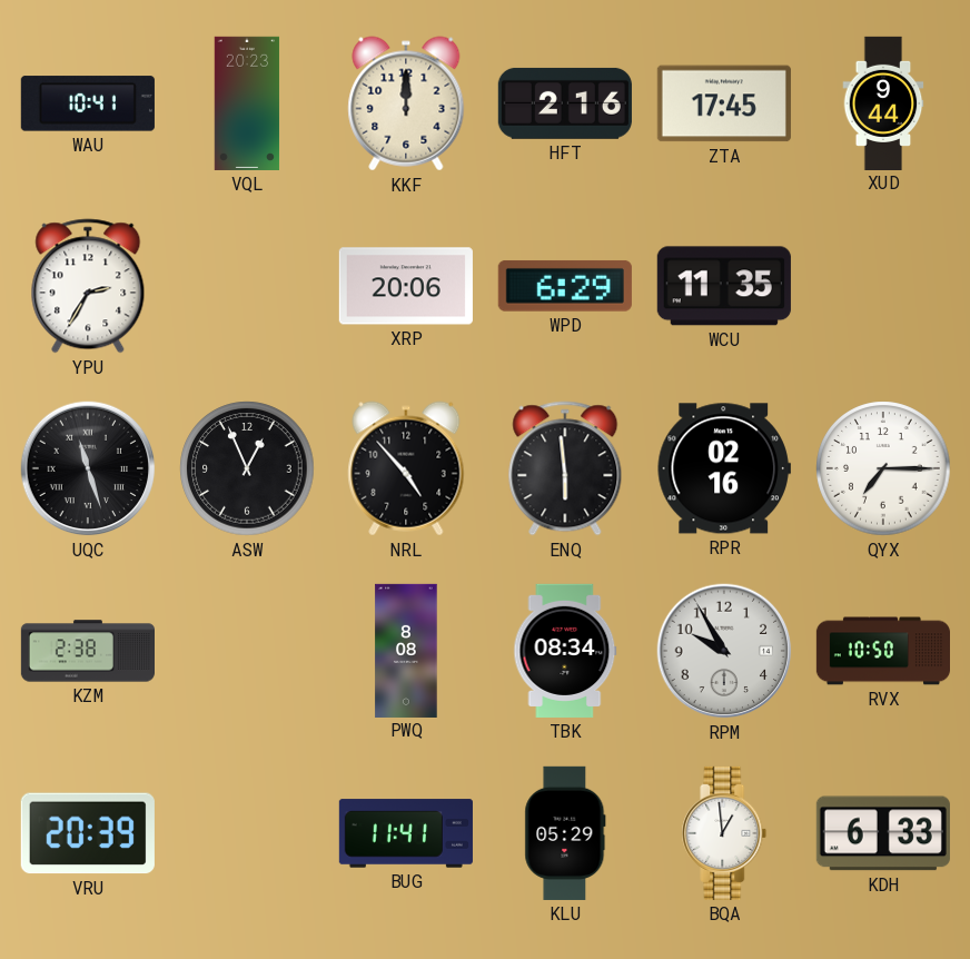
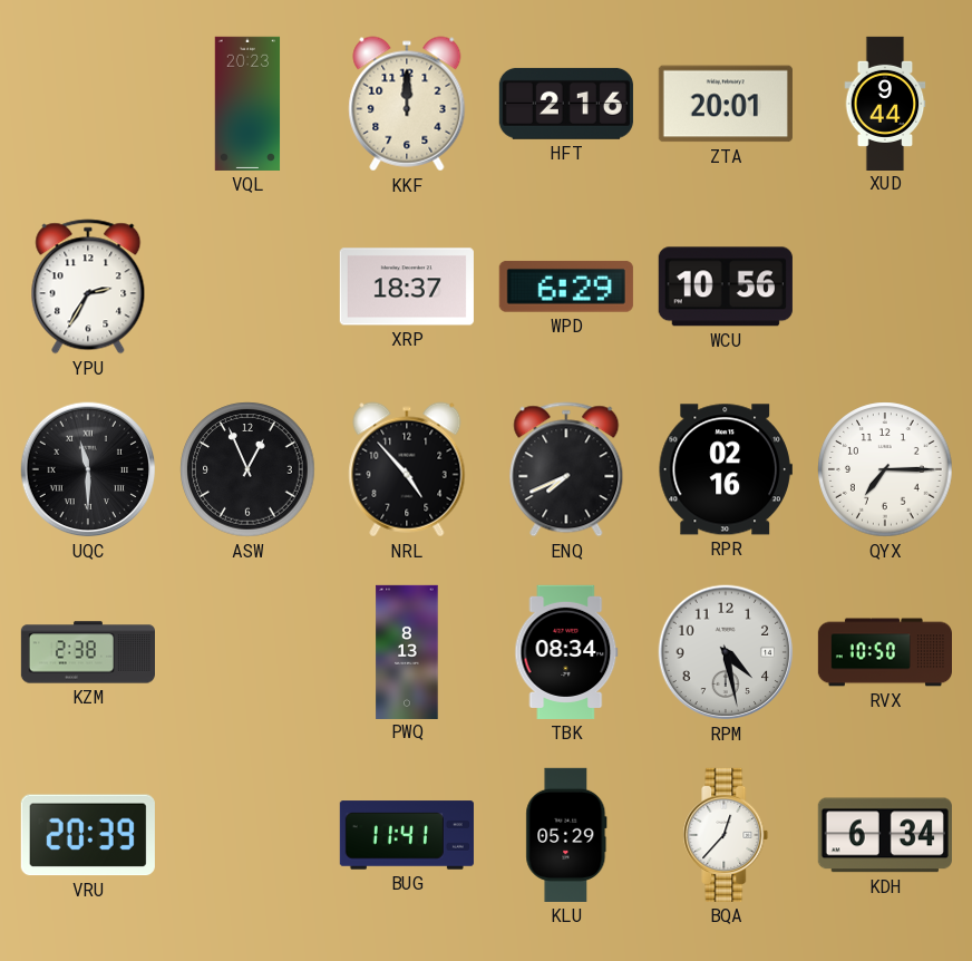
WAU: 10:41 -> none (88, 103)
ZTA: 17:45 -> 20:01 (726, 104)
XRP: 20:06 -> 18:37 (407, 287)
WCU: 11:35 -> 10:56 (726, 287)
UQC: 11:27 -> 11:30 (88, 469)
ENQ: 5:59 -> 7:41 (566, 469)
PWQ: 8:08 -> 8:13 (407, 651)
RPM: 9:55 -> 4:28 (726, 652)
BQA: 12:59 -> 12:37 (726, 835)
KDH: 6:33 -> 6:34 (885, 835)
